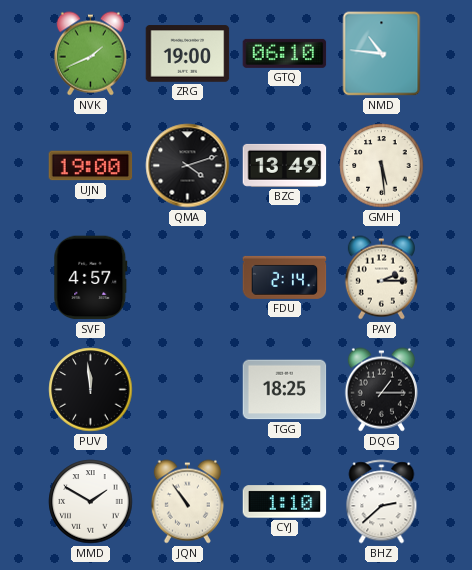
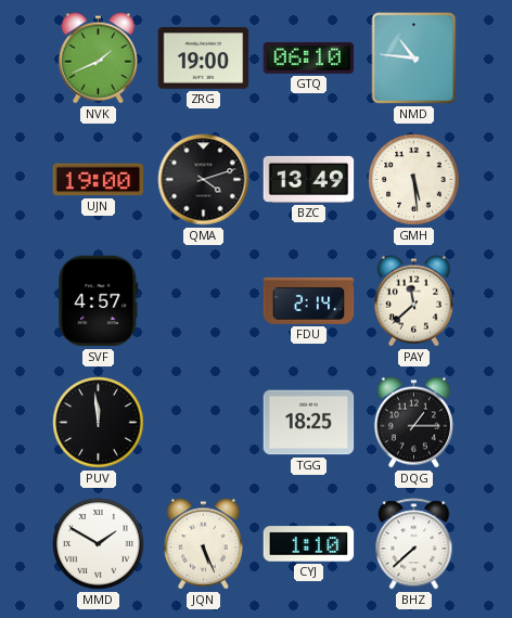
PAY: 2:15 -> 11:38 (413, 301)
JQN: 10:54 -> 5:26 (203, 544)
BHZ: 2:38 -> 7:38 (414, 544)
